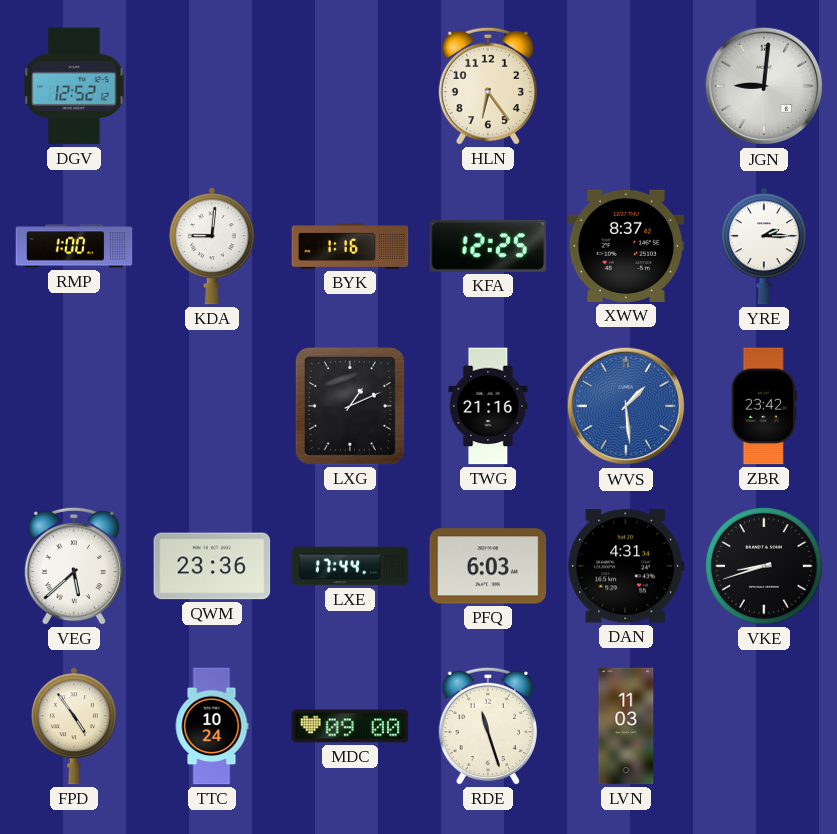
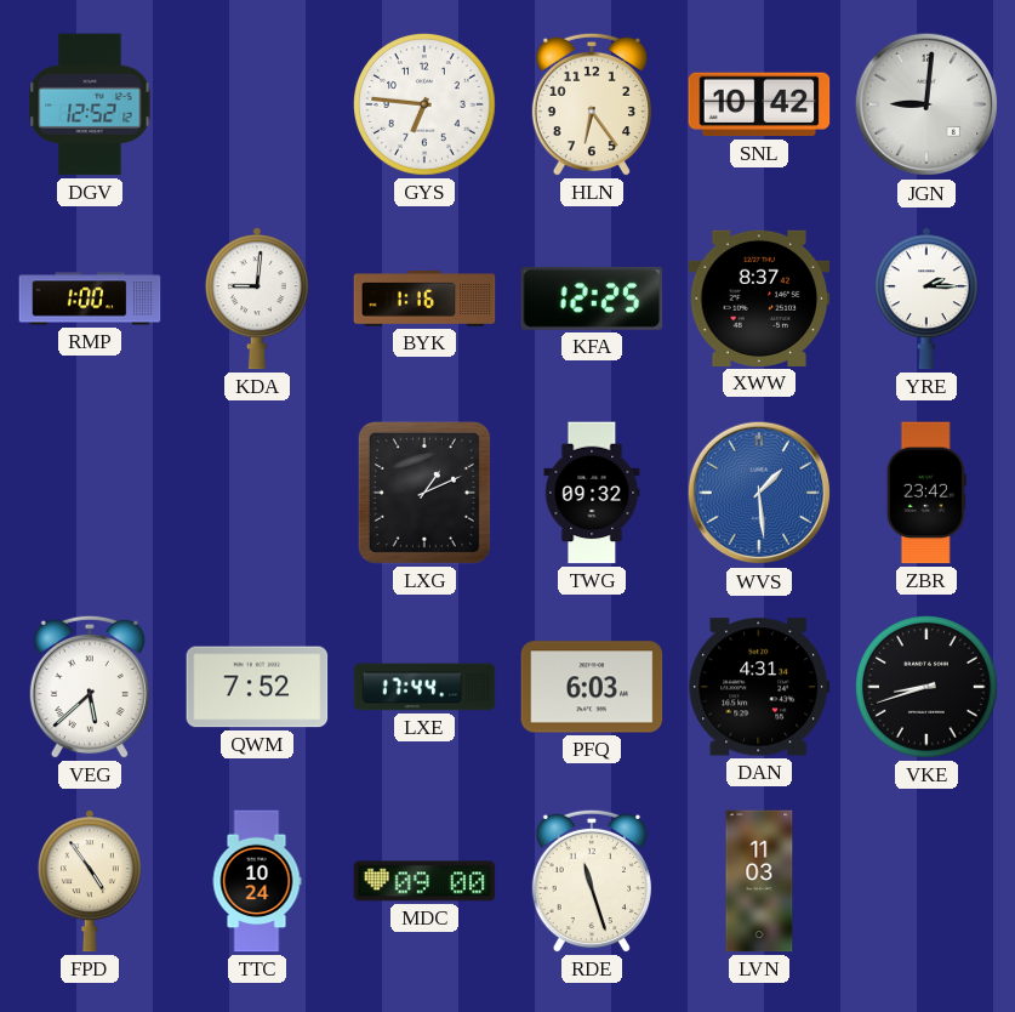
GYS: none -> 6:46 (426, 106)
SNL: none -> 10:42 (759, 104)
TWG: 21:16 -> 09:32 (592, 493)
QWM: 23:36 -> 7:52 (257, 687)
